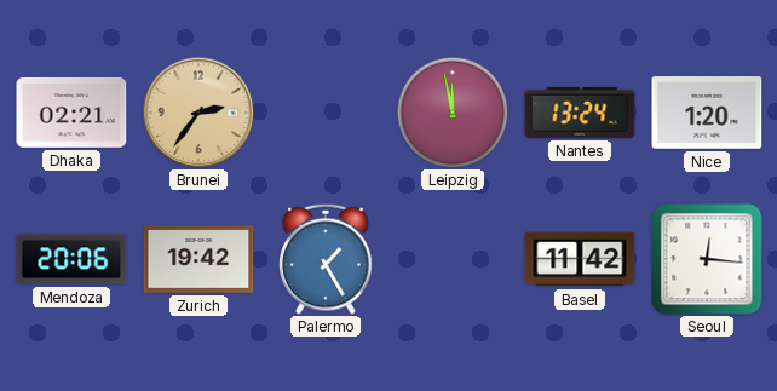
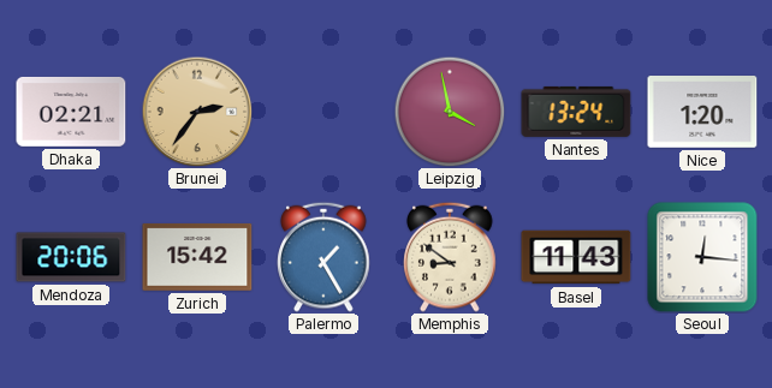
Leipzig: 11:58 -> 3:58 (450, 112)
Zurich: 19:42 -> 15:42 (197, 257)
Memphis: none -> 8:51 (450, 257)
Basel: 11:42 -> 11:43 (576, 257)
